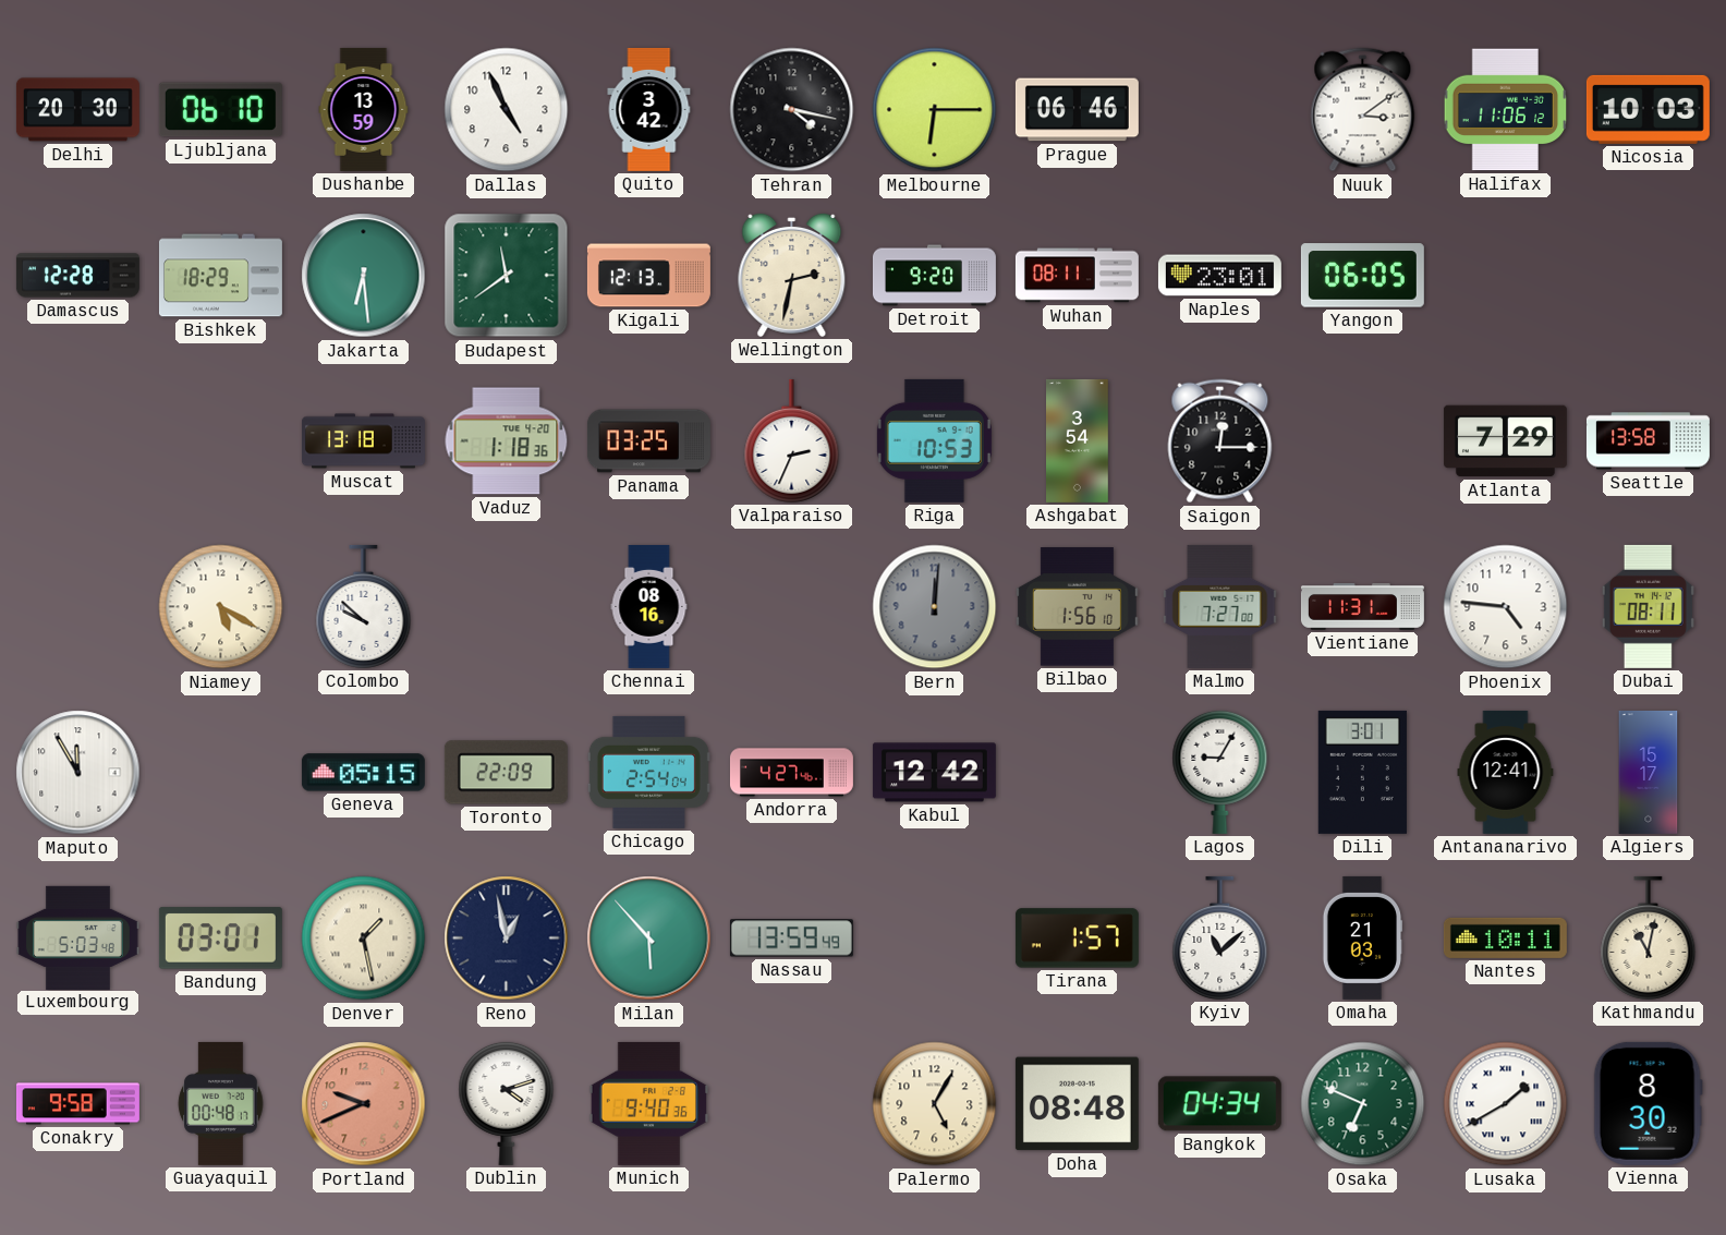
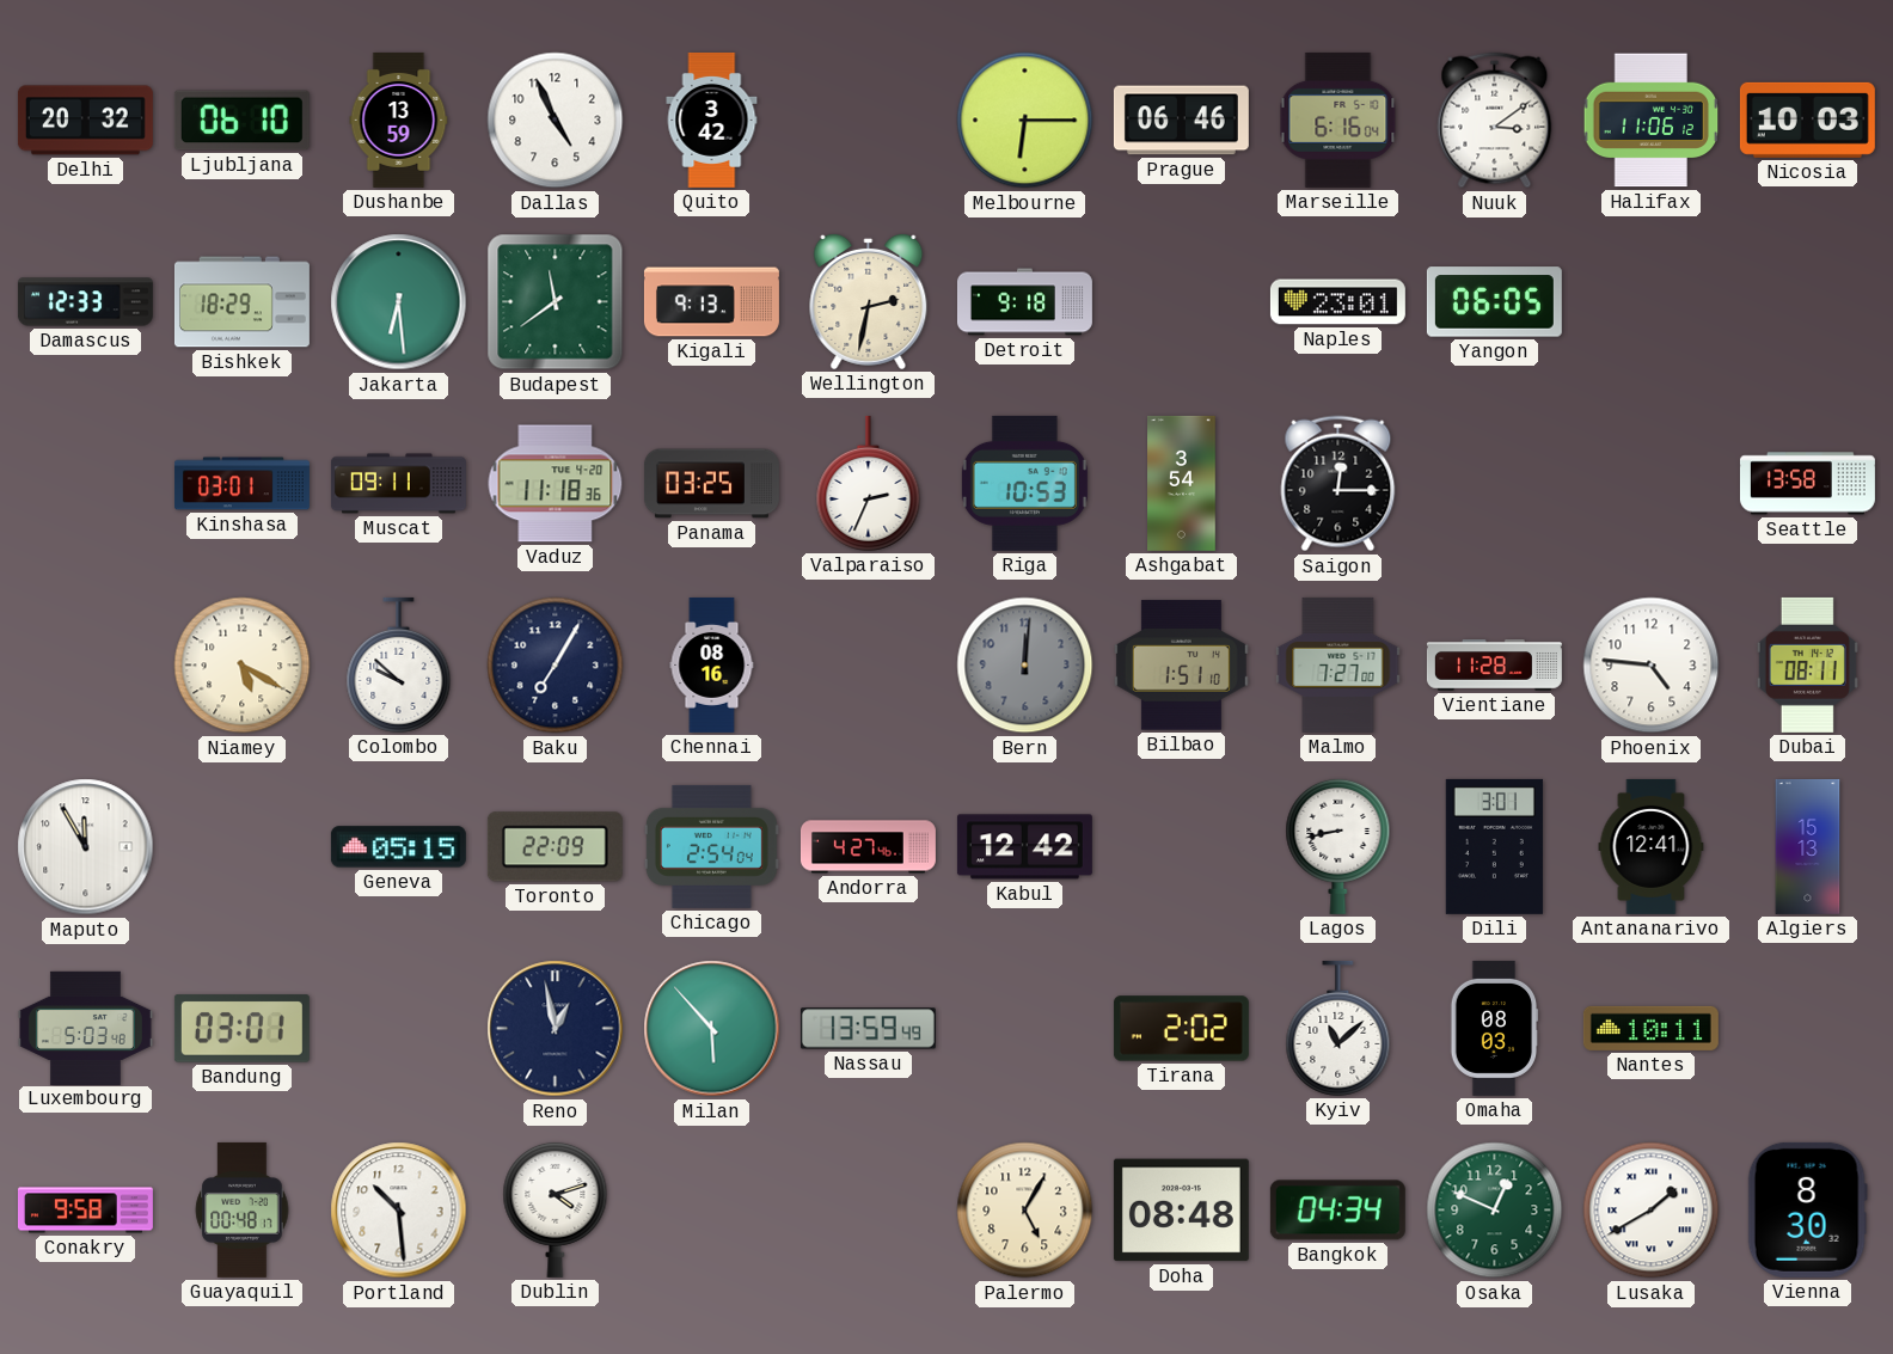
Delhi: 20:30 -> 20:32 (85, 121)
Tehran: 4:17 -> none (792, 110)
Marseille: none -> 6:16 (1338, 120)
Damascus: 12:28 -> 12:33 (85, 302)
Kigali: 12:13 -> 9:13 (711, 302)
Detroit: 9:20 -> 9:18 (1024, 302)
Wuhan: 08:11 -> none (1077, 276)
Kinshasa: none -> 03:01 (241, 484)
Muscat: 13:18 -> 09:11 (398, 484)
Vaduz: 1:18 -> 11:18 (556, 484)
Atlanta: 7:29 -> none (1505, 441)
Baku: none -> 7:05 (556, 666)
Bilbao: 1:56 -> 1:51 (1181, 666)
Vientiane: 11:31 -> 11:28 (1494, 666)
Lagos: 9:05 -> 8:43 (1338, 846)
Algiers: 15:17 -> 15:13 (1808, 846)
Denver: 1:28 -> none (364, 939)
Tirana: 1:57 -> 2:02 (1181, 1029)
Omaha: 21:03 -> 08:03 (1495, 1028)
Kathmandu: 11:02 -> none (1649, 937)
Portland: 9:41 -> 10:29 (399, 1211)
Portland dial: salmon -> white (399, 1211)
Munich: 9:40 -> none (648, 1103)
Osaka: 6:49 -> 12:49 (1495, 1211)
